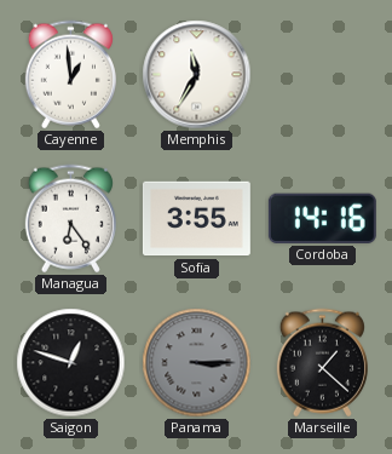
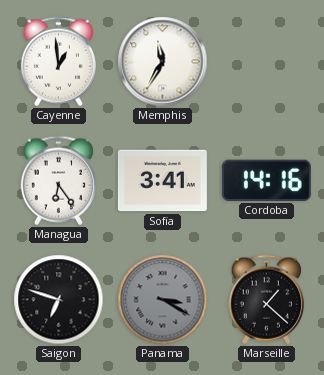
Sofia: 3:55 -> 3:41 (162, 181)
Saigon: 12:48 -> 6:48 (59, 300)
Panama: 3:15 -> 3:20 (163, 300)
